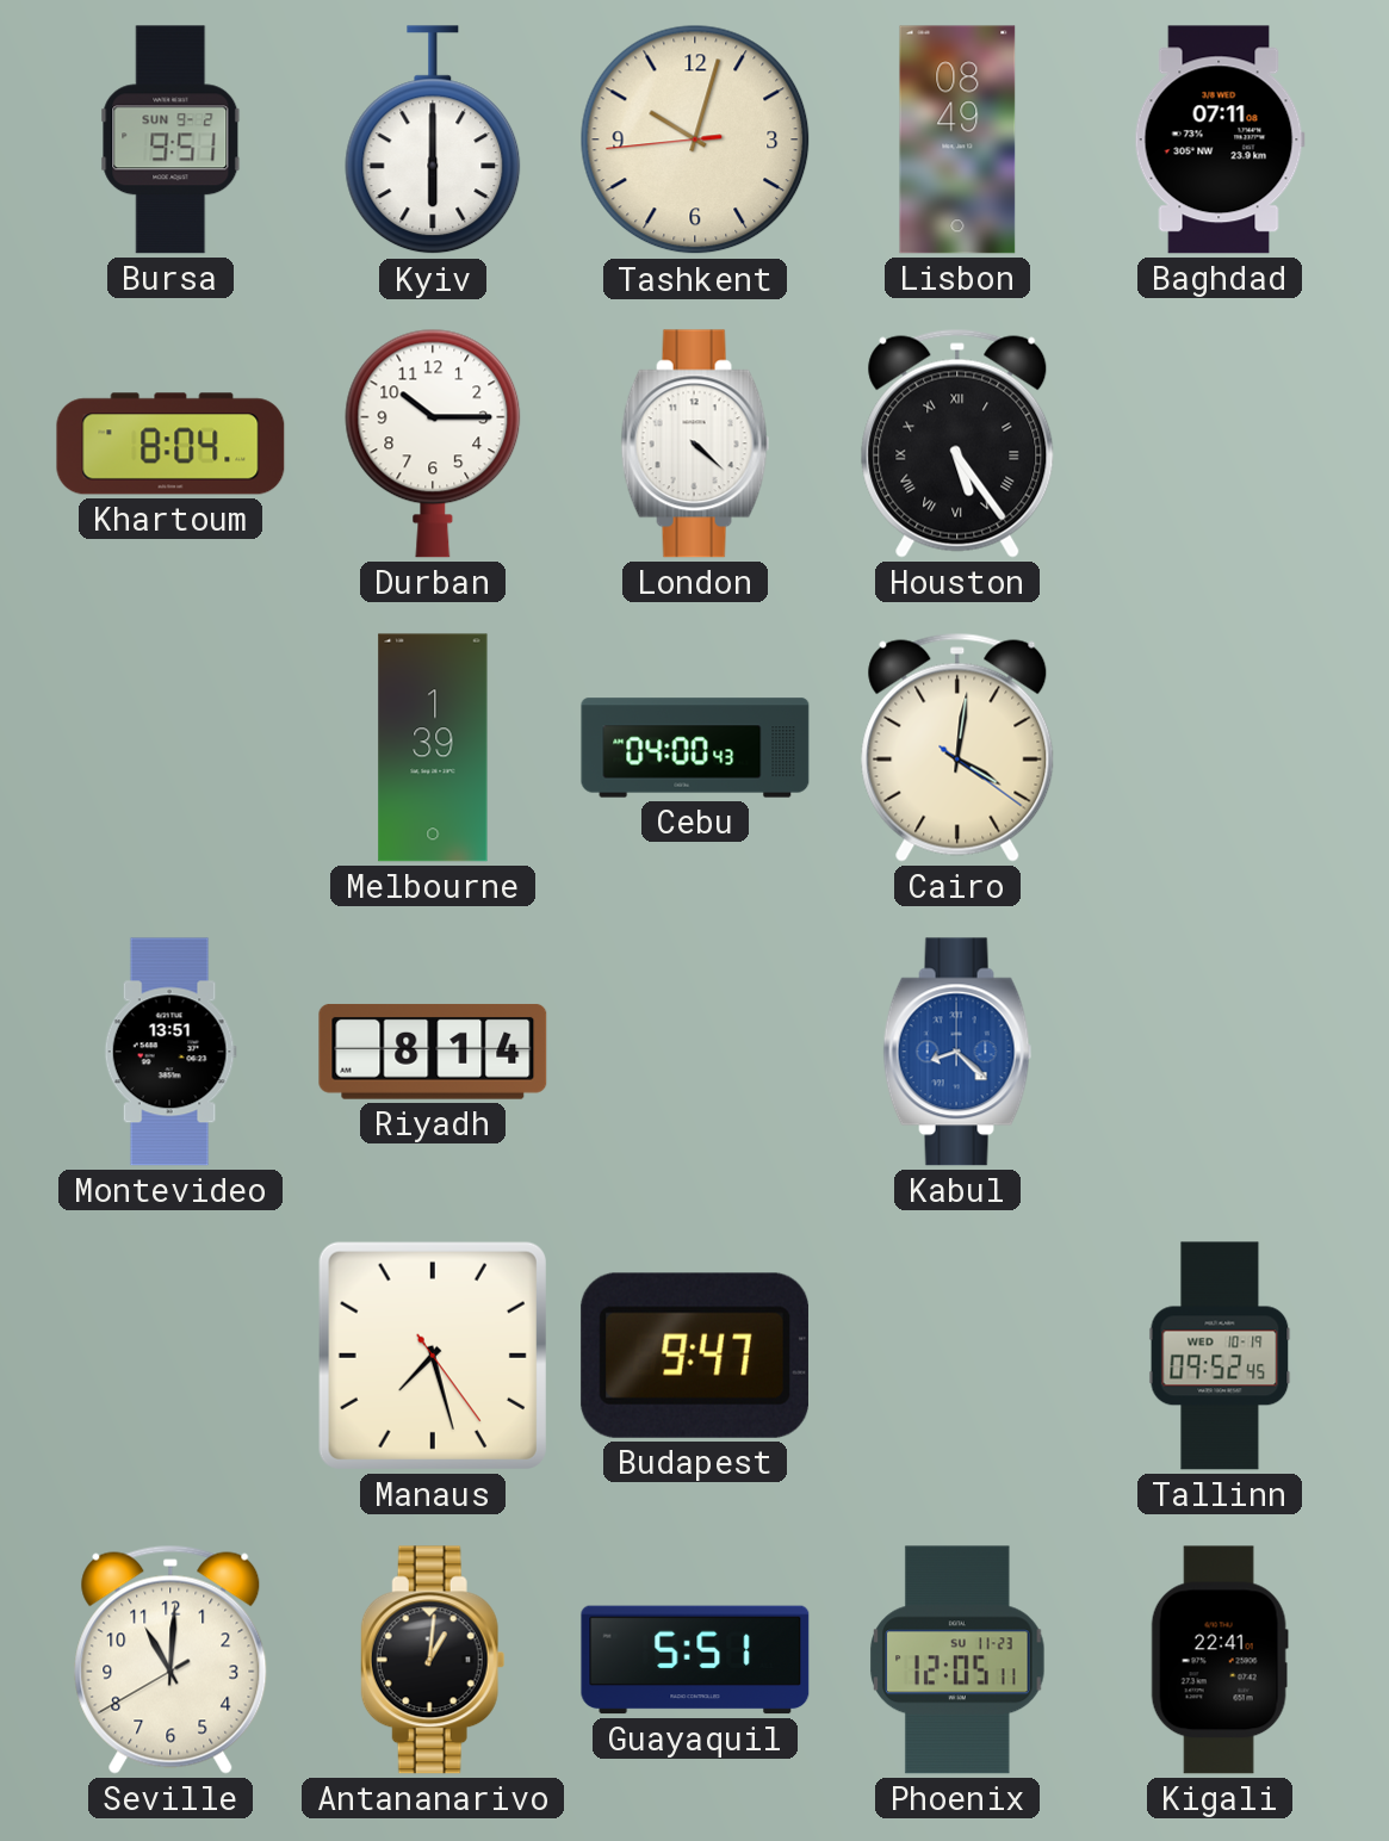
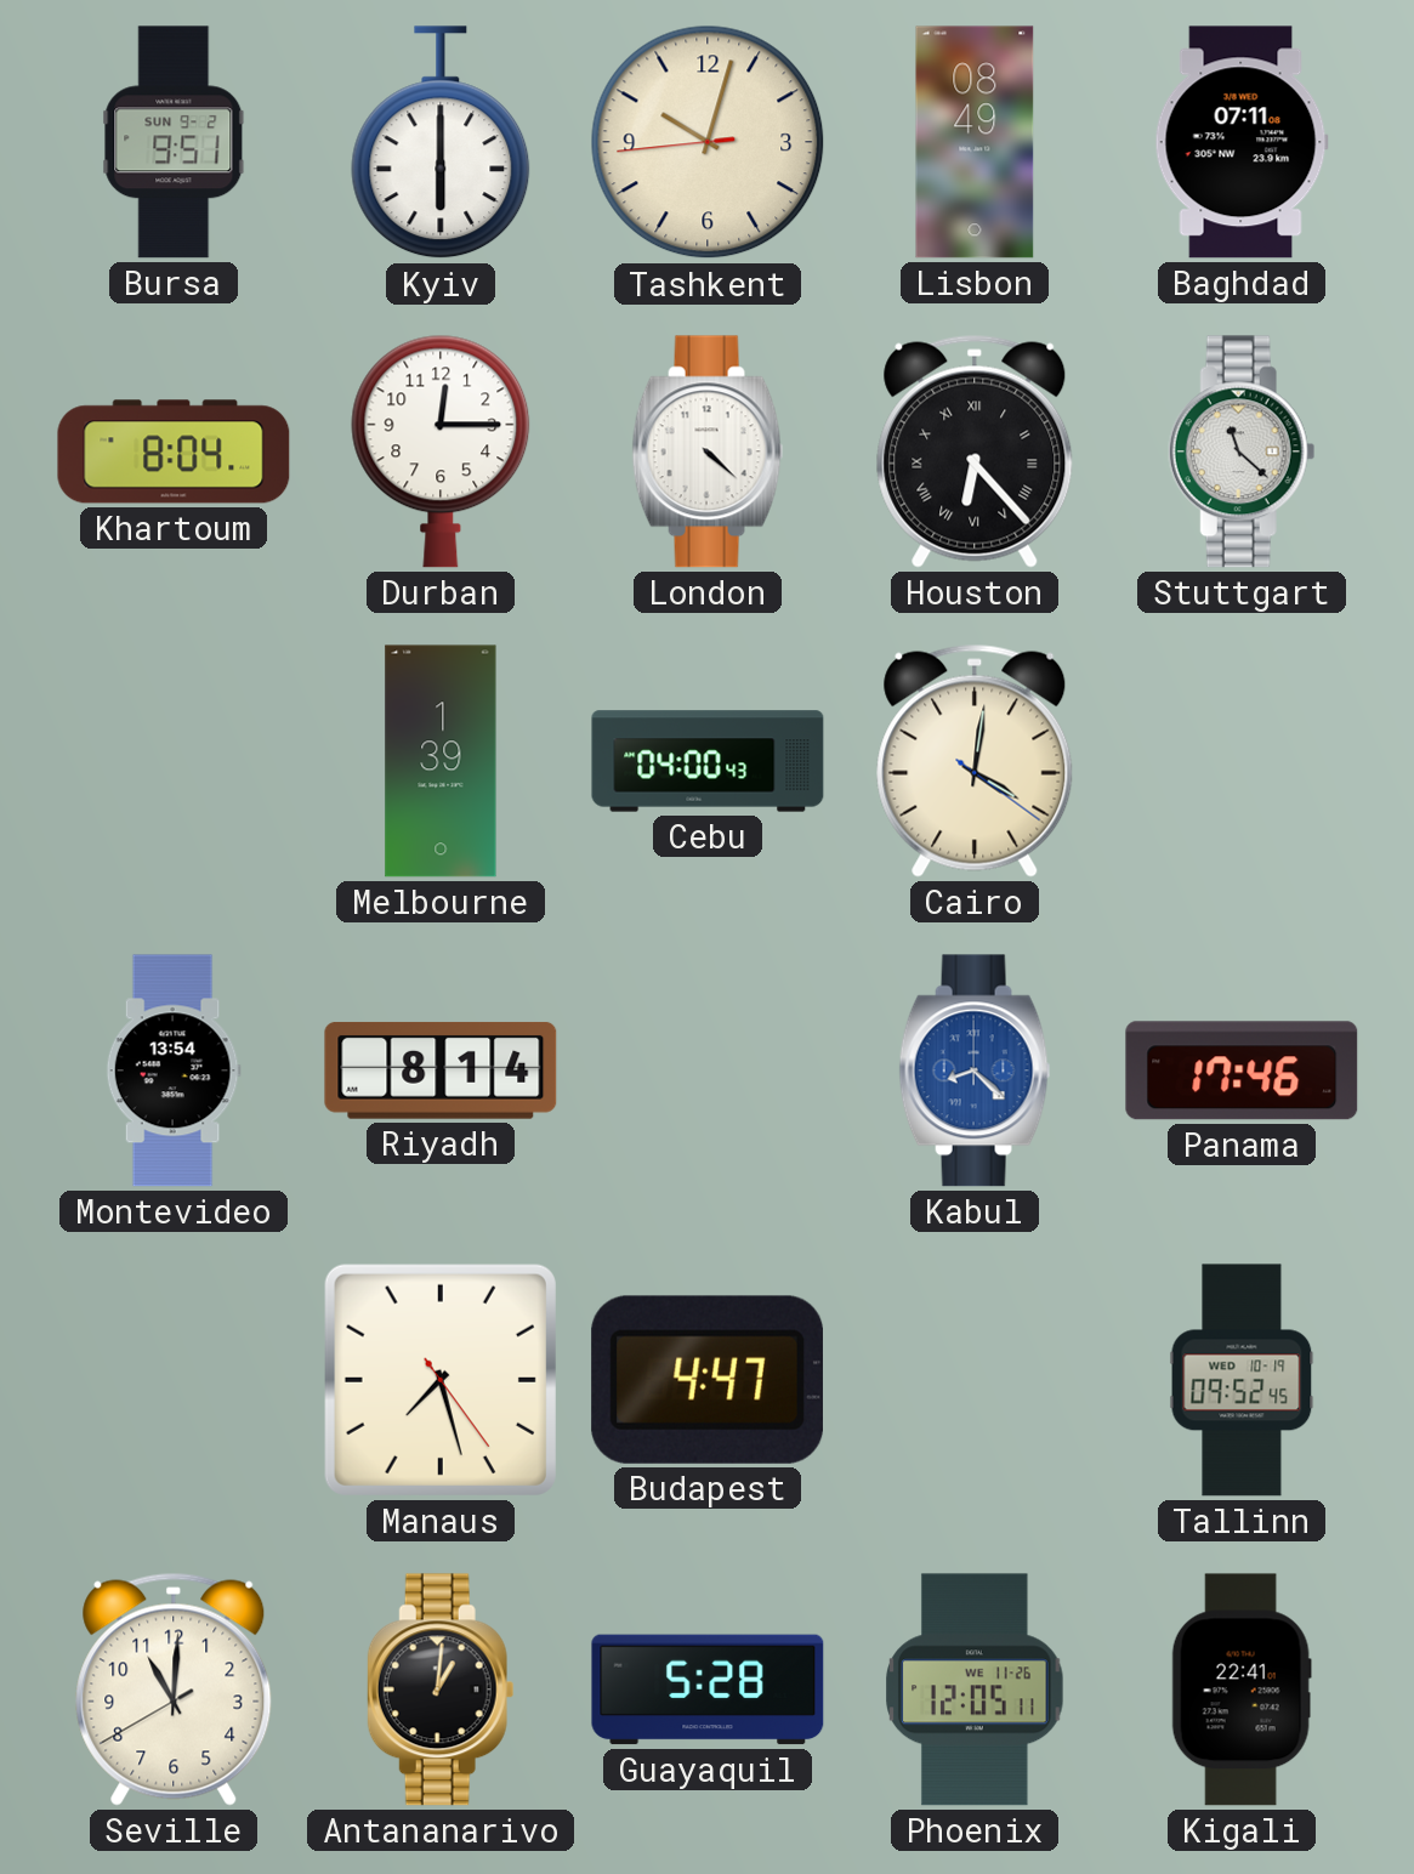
Durban: 10:15 -> 12:15 (441, 452)
Houston: 5:24 -> 6:23 (975, 452)
Stuttgart: none -> 11:22 (1242, 452)
Montevideo: 13:51 -> 13:54 (174, 1071)
Panama: none -> 17:46 (1242, 1071)
Budapest: 9:47 -> 4:47 (708, 1380)
Guayaquil: 5:51 -> 5:28 (708, 1690)
Phoenix date: SU 11-23 -> WE 11-26 (975, 1690)
